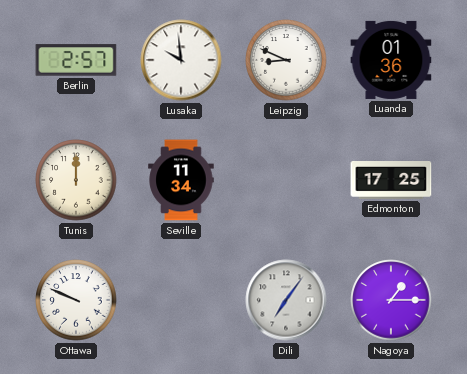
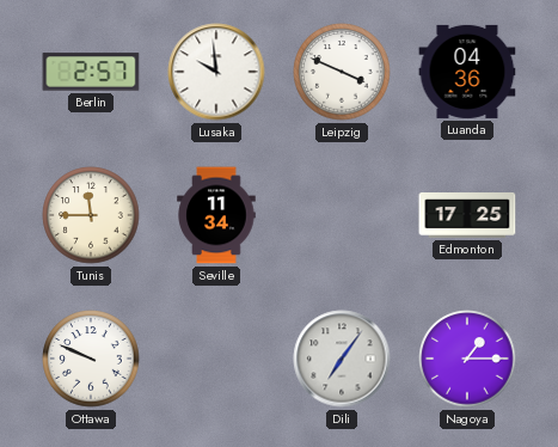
Leipzig: 8:49 -> 3:49 (342, 72)
Luanda: 01:36 -> 04:36 (467, 72)
Tunis: 12:00 -> 11:45 (91, 215)
